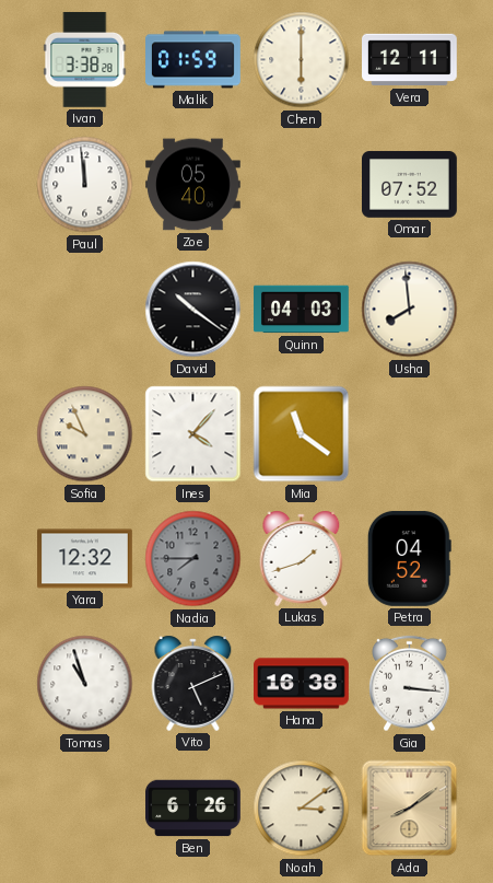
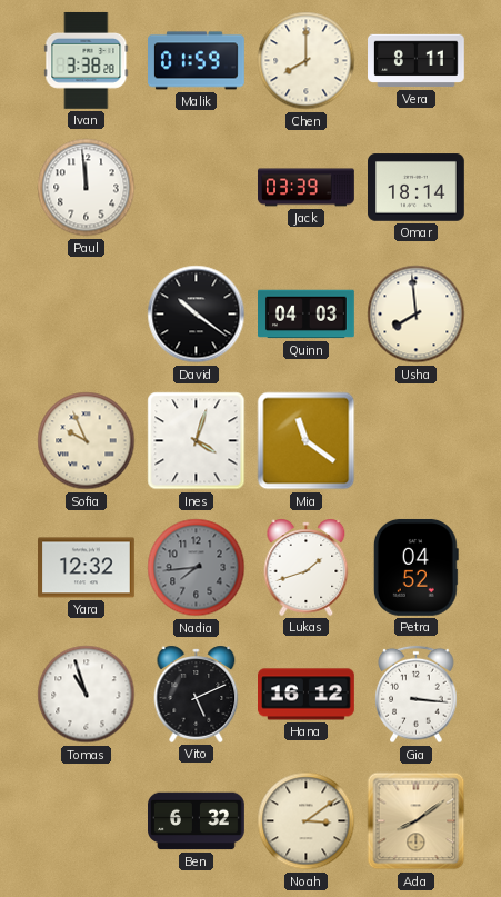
Chen: 6:00 -> 8:00 (307, 61)
Vera: 12:11 -> 8:11 (417, 61)
Zoe: 05:40 -> none (193, 185)
Jack: none -> 03:39 (307, 188)
Omar: 07:52 -> 18:14 (417, 188)
Ines: 4:07 -> 4:03 (197, 441)
Nadia: 7:45 -> 7:44 (197, 568)
Hana: 16:38 -> 16:12 (307, 695)
Ben: 6:26 -> 6:32 (197, 821)
